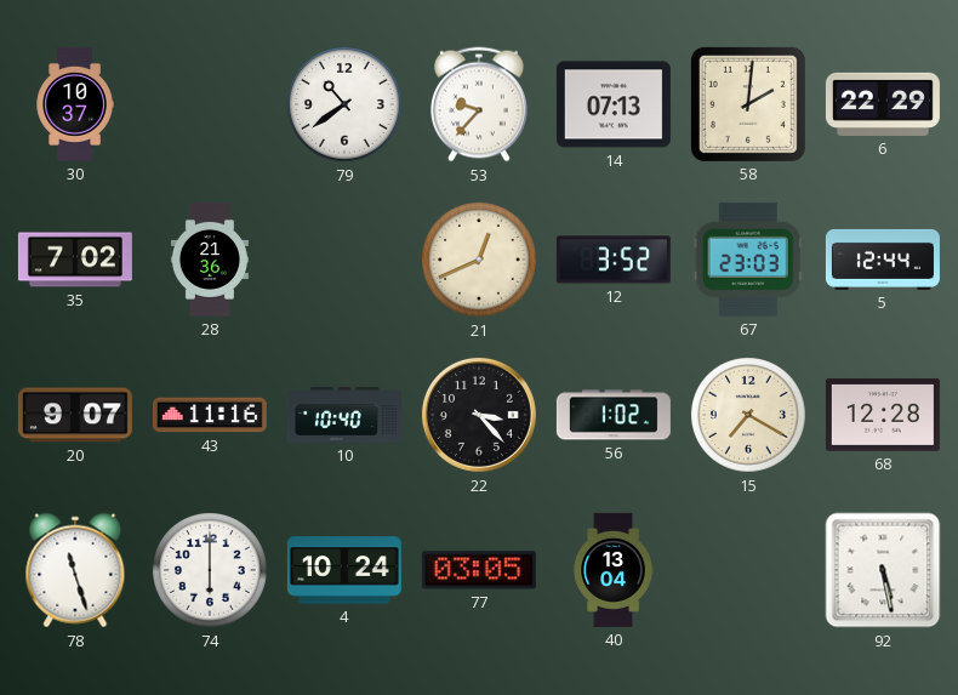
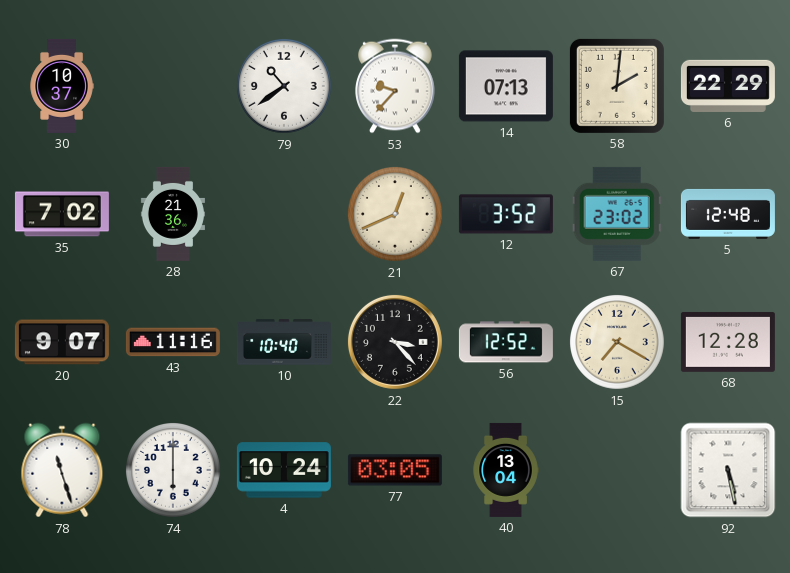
67: 23:03 -> 23:02 (617, 214)
5: 12:44 -> 12:48 (728, 214)
56: 1:02 -> 12:52 (506, 342)
